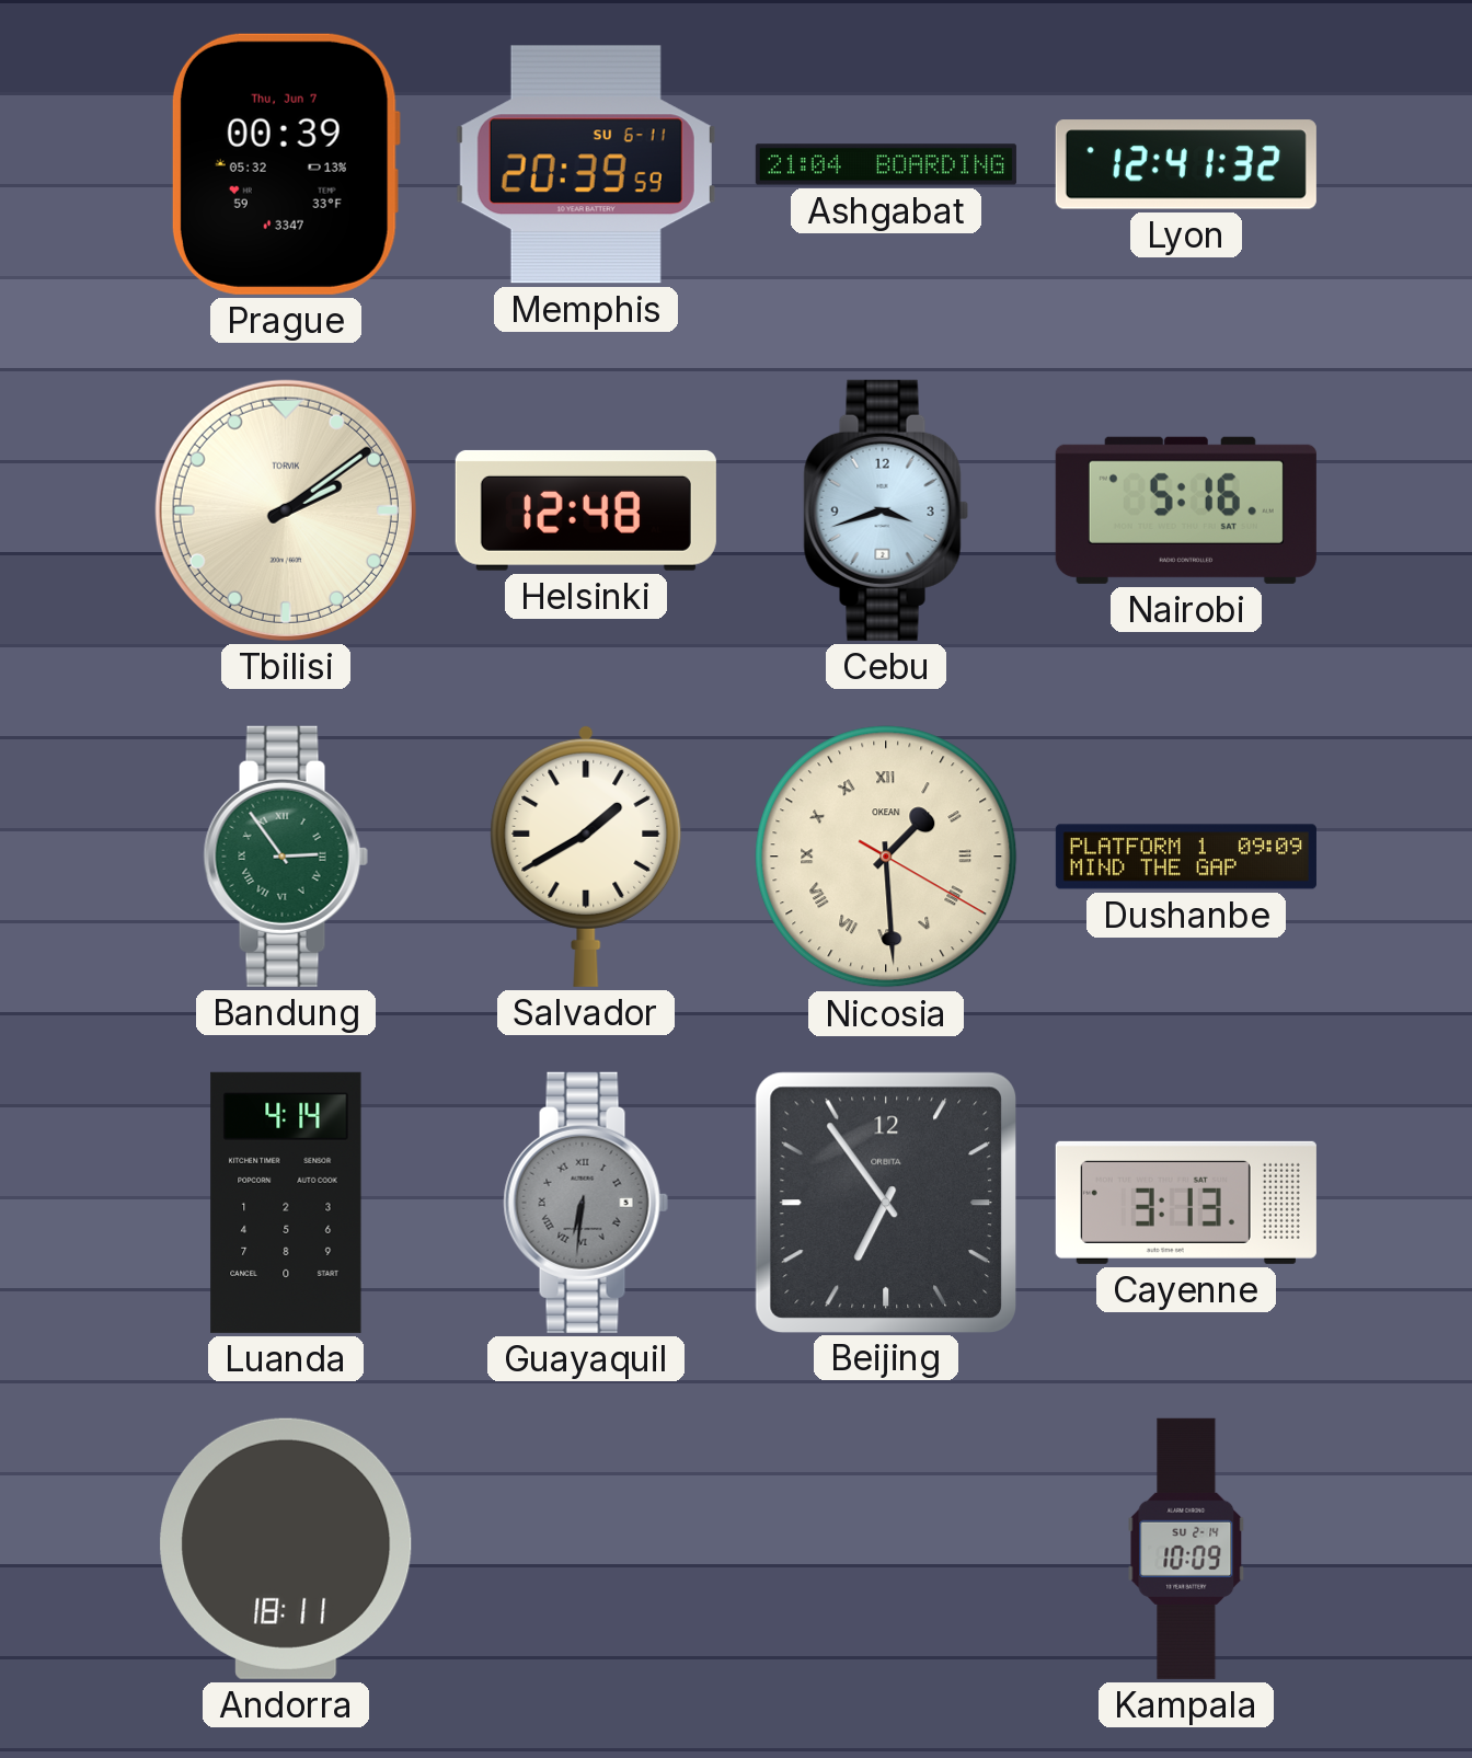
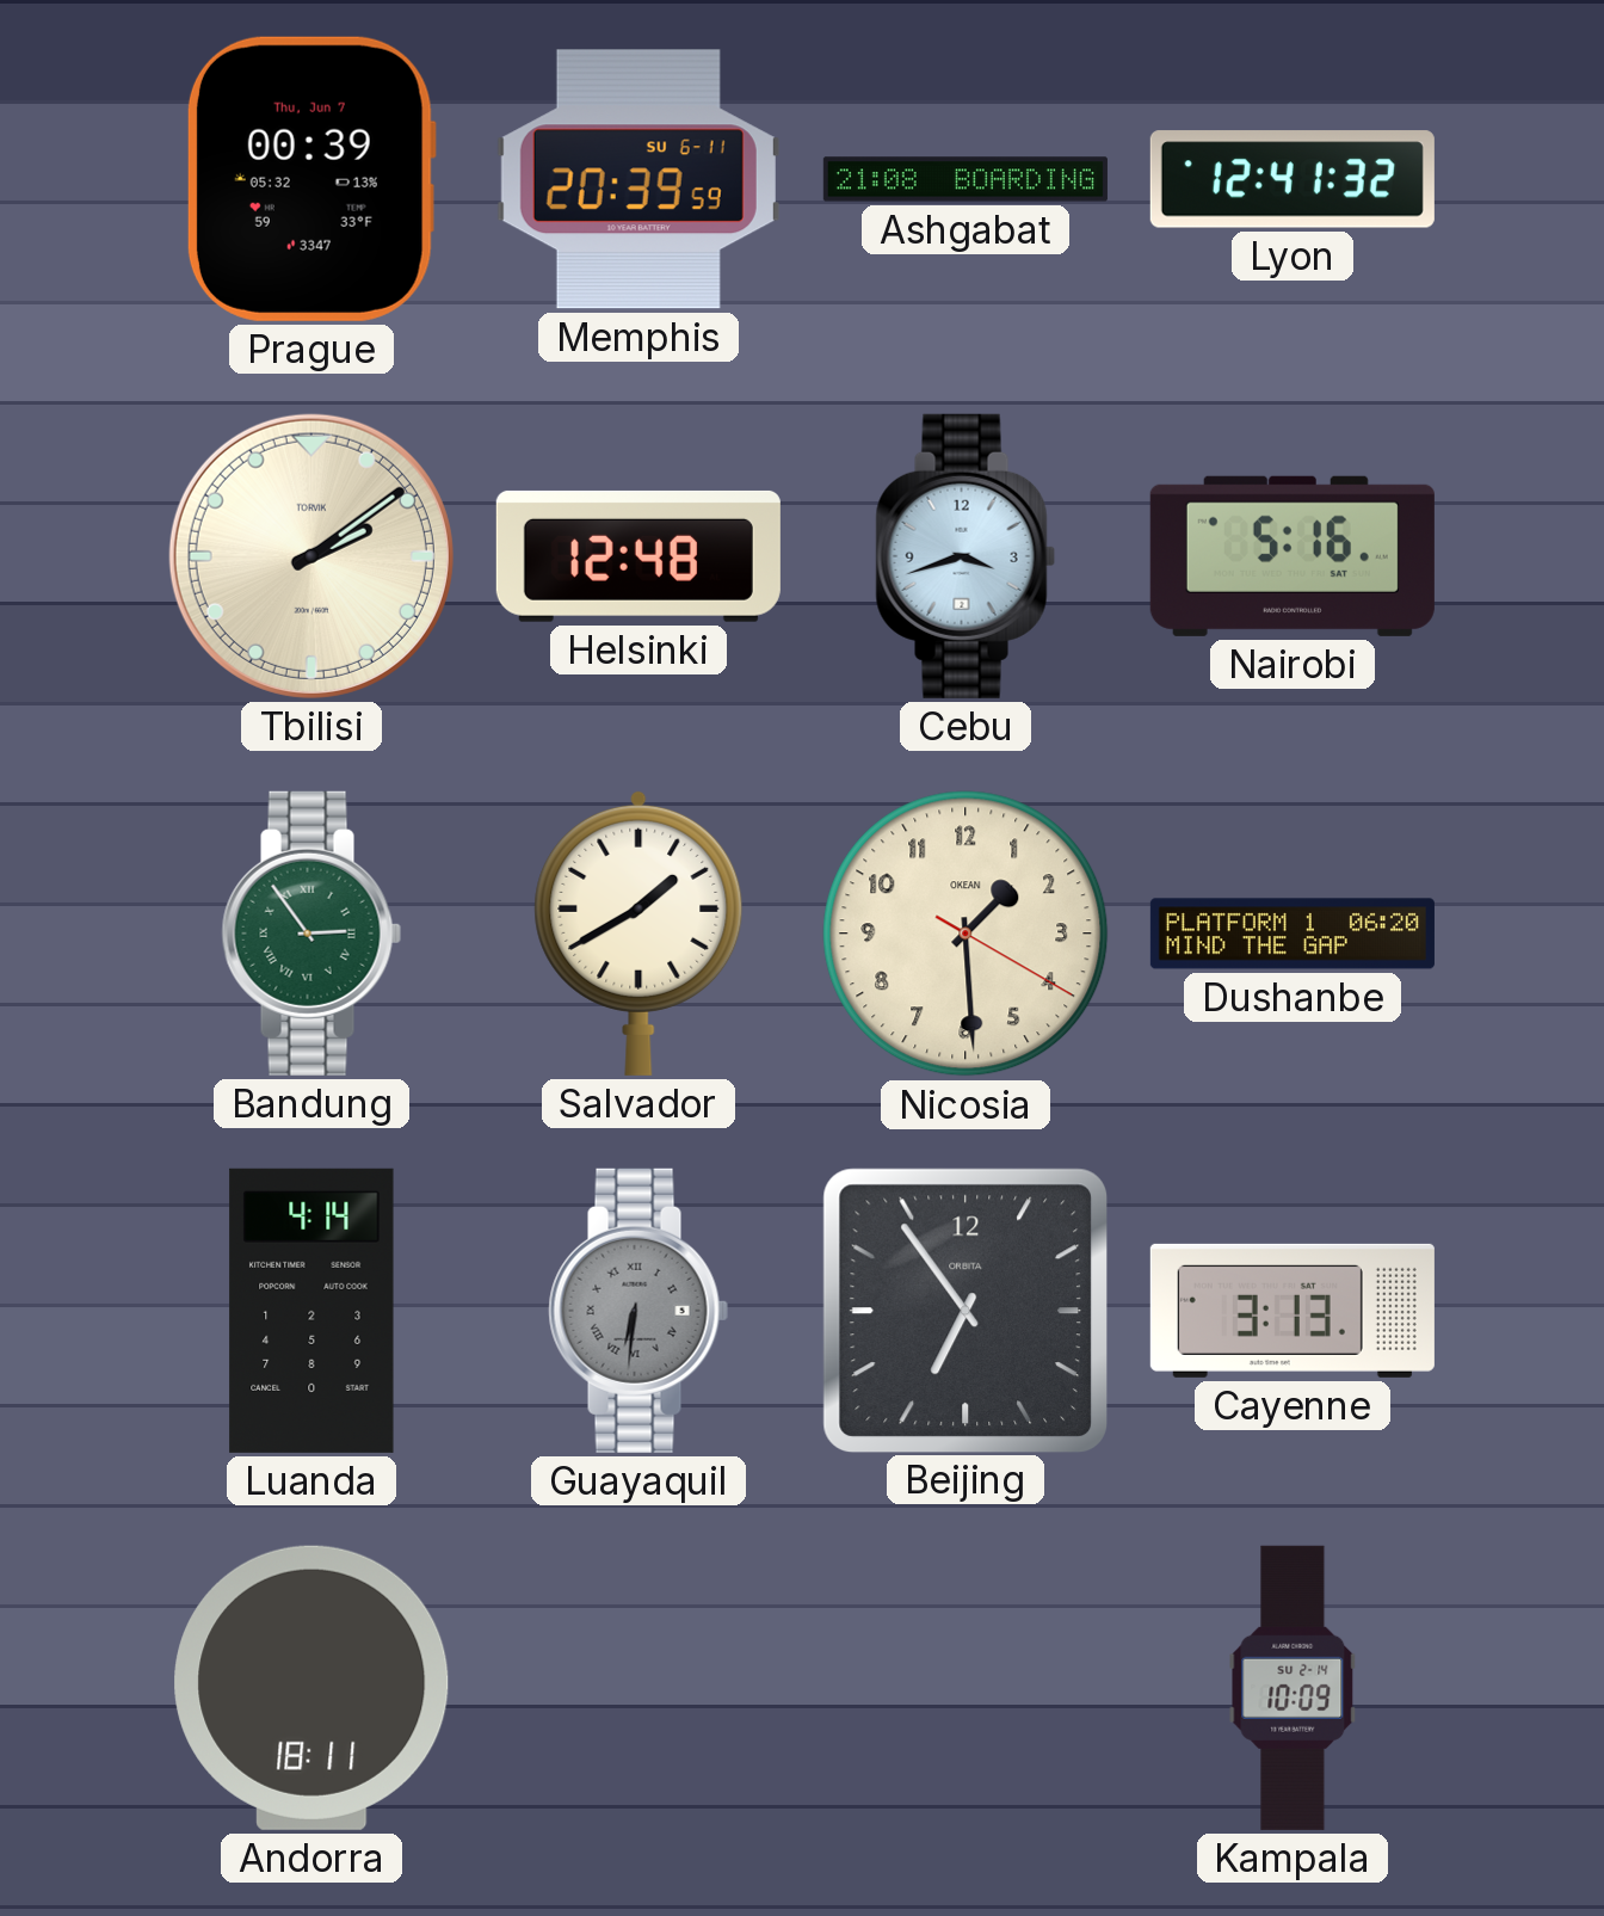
Ashgabat: 21:04 -> 21:08 (966, 179)
Nicosia numerals: Roman -> Arabic (966, 934)
Dushanbe: 09:09 -> 06:20 (1293, 934)
